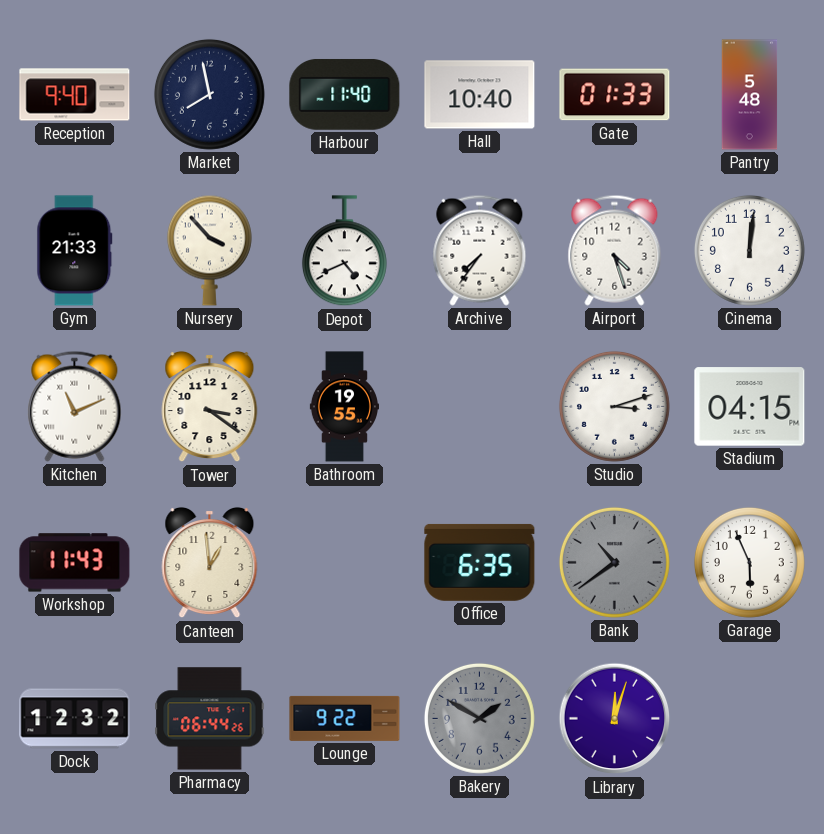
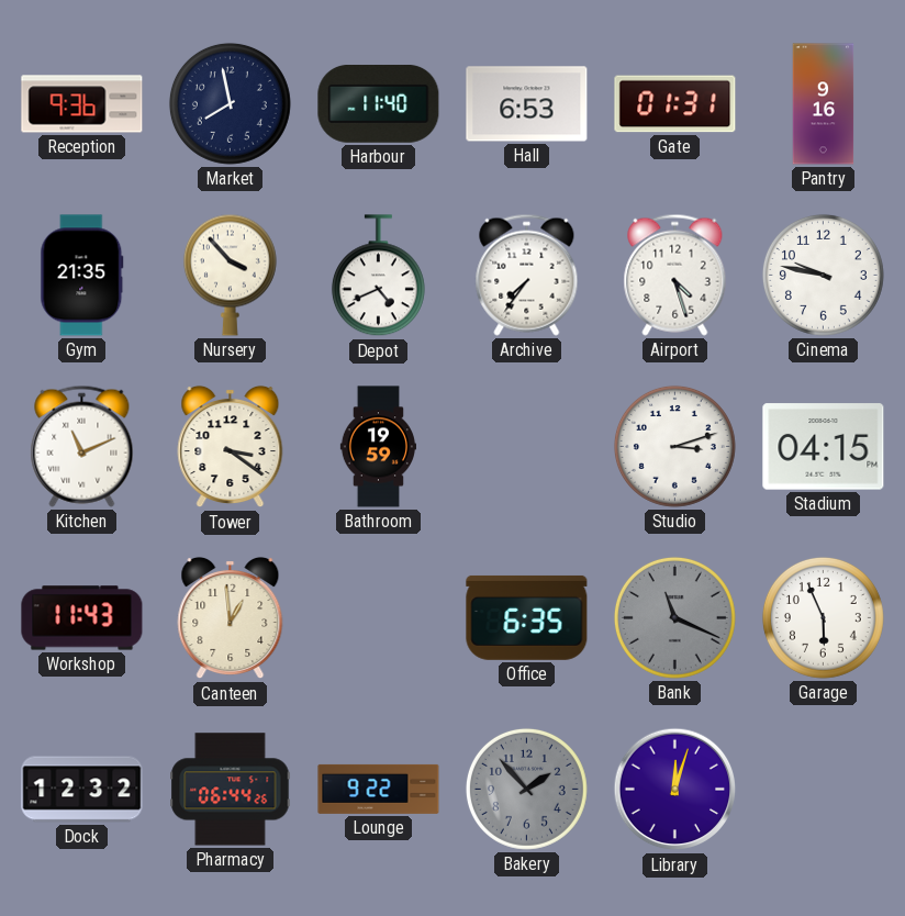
Reception: 9:40 -> 9:36 (82, 104)
Hall: 10:40 -> 6:53 (527, 104)
Gate: 01:33 -> 01:31 (675, 104)
Pantry: 5:48 -> 9:16 (824, 104)
Gym: 21:33 -> 21:35 (82, 276)
Cinema: 12:01 -> 9:47 (823, 275)
Bathroom: 19:55 -> 19:59 (378, 447)
Bank: 10:39 -> 11:19 (674, 617)
Bakery: 1:50 -> 1:53 (526, 789)
